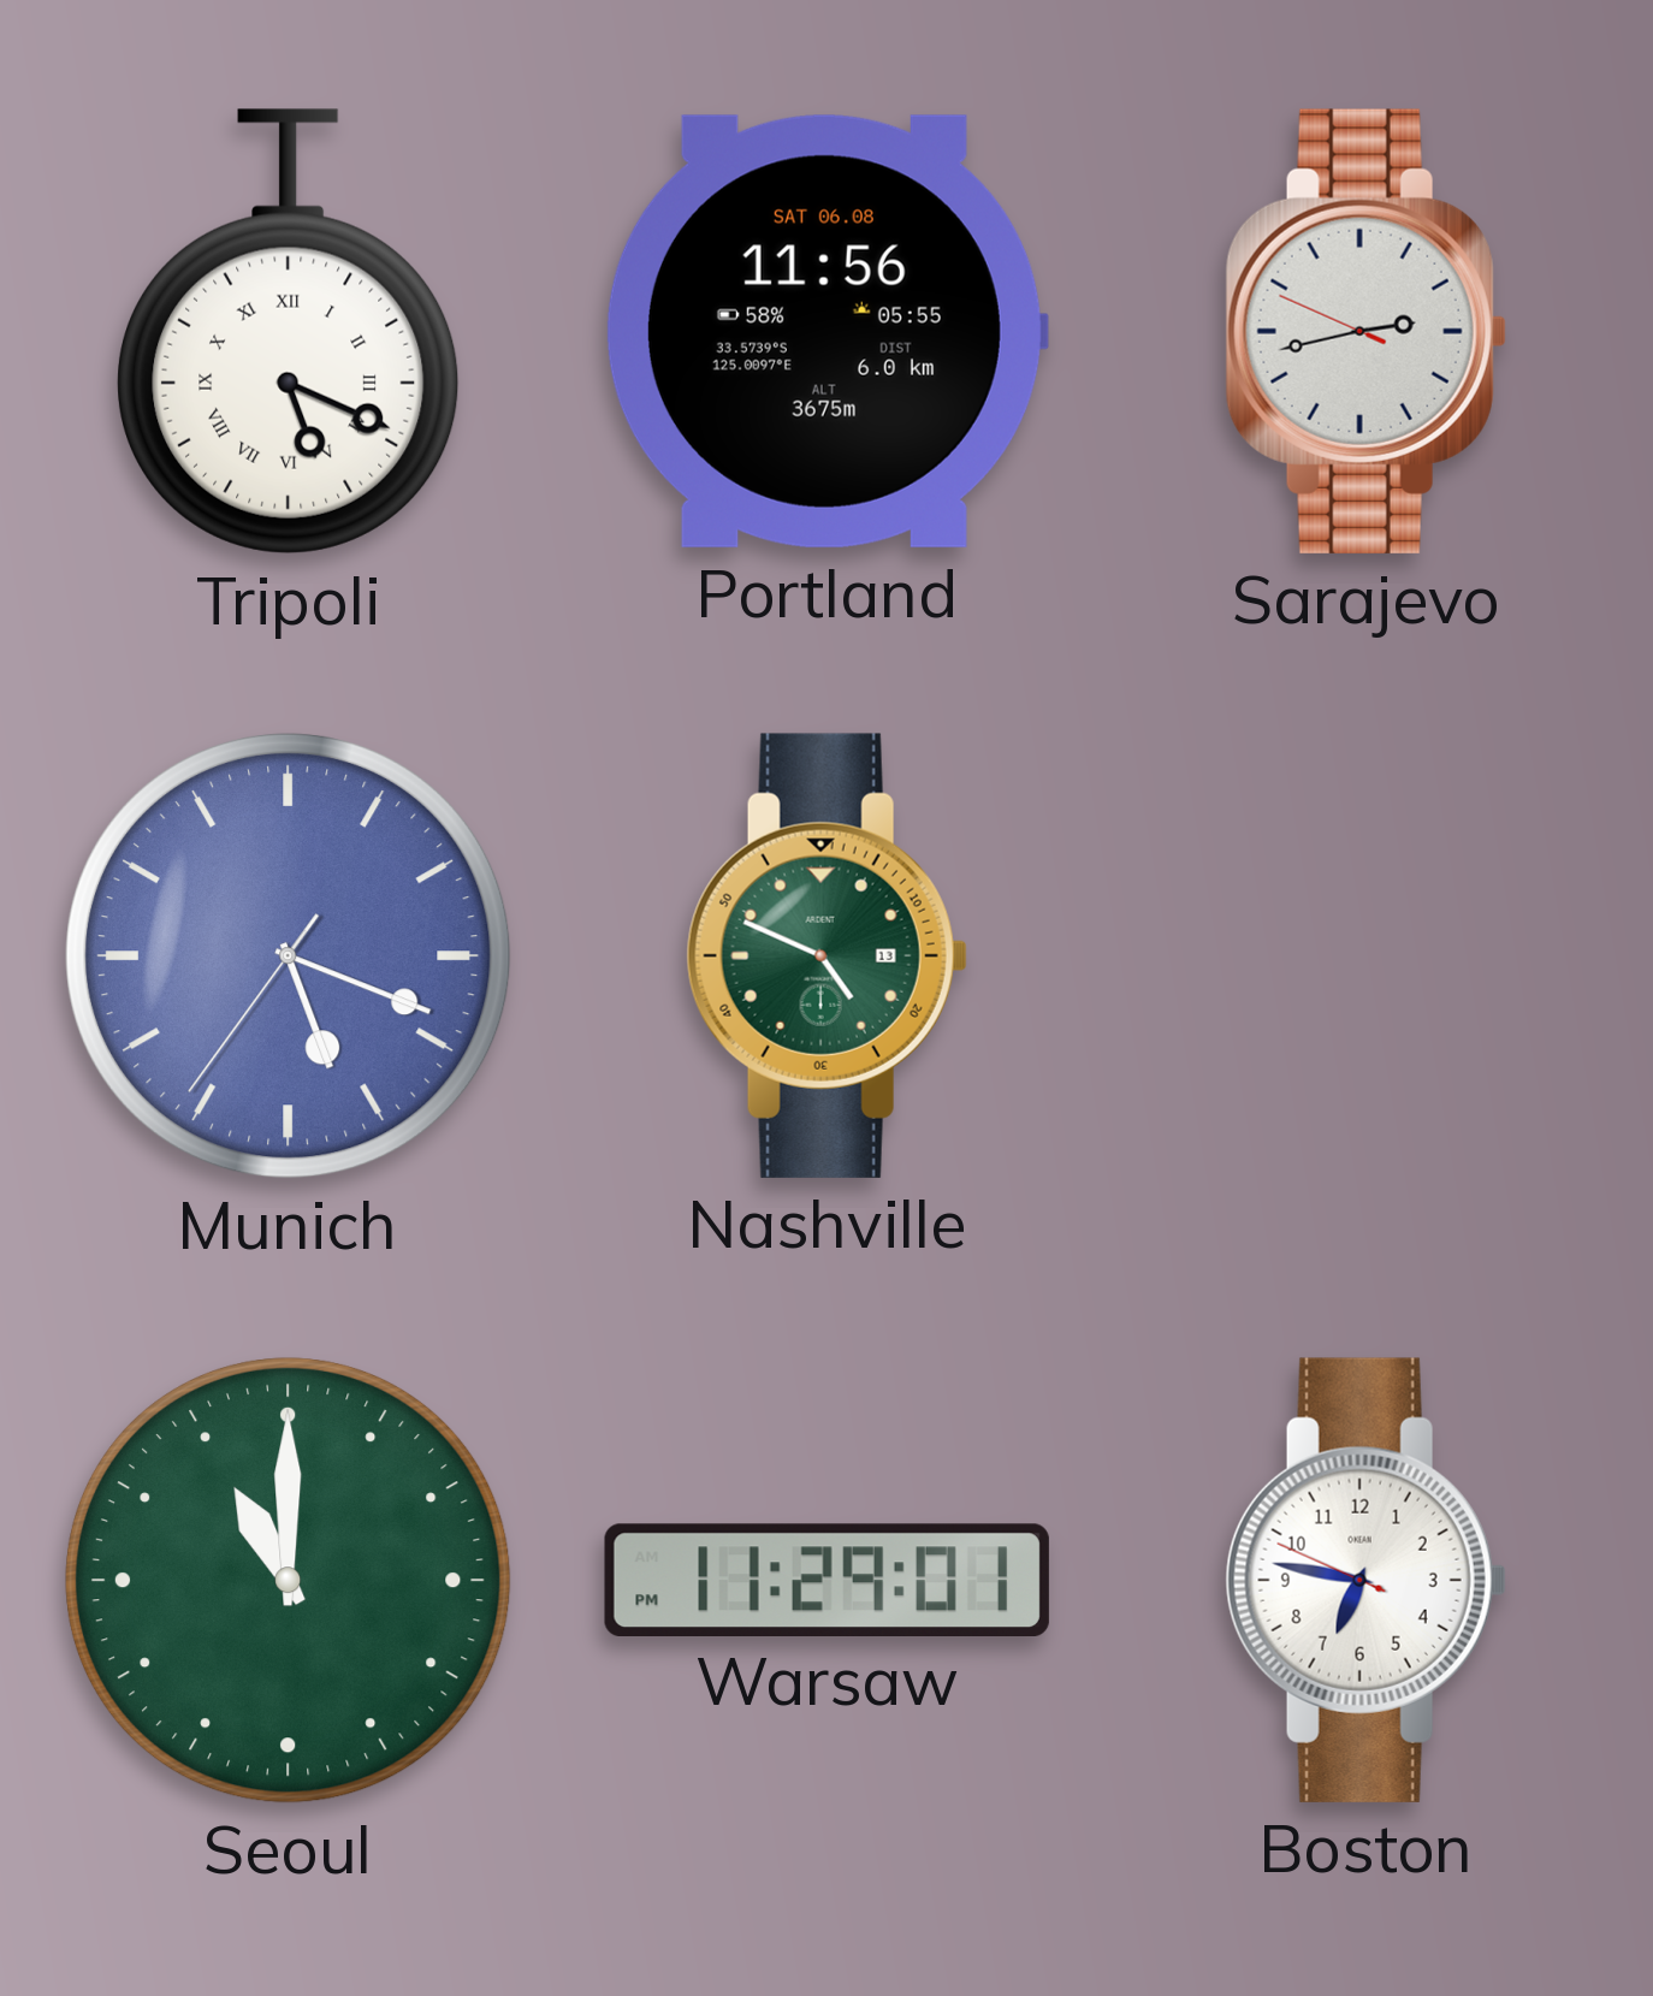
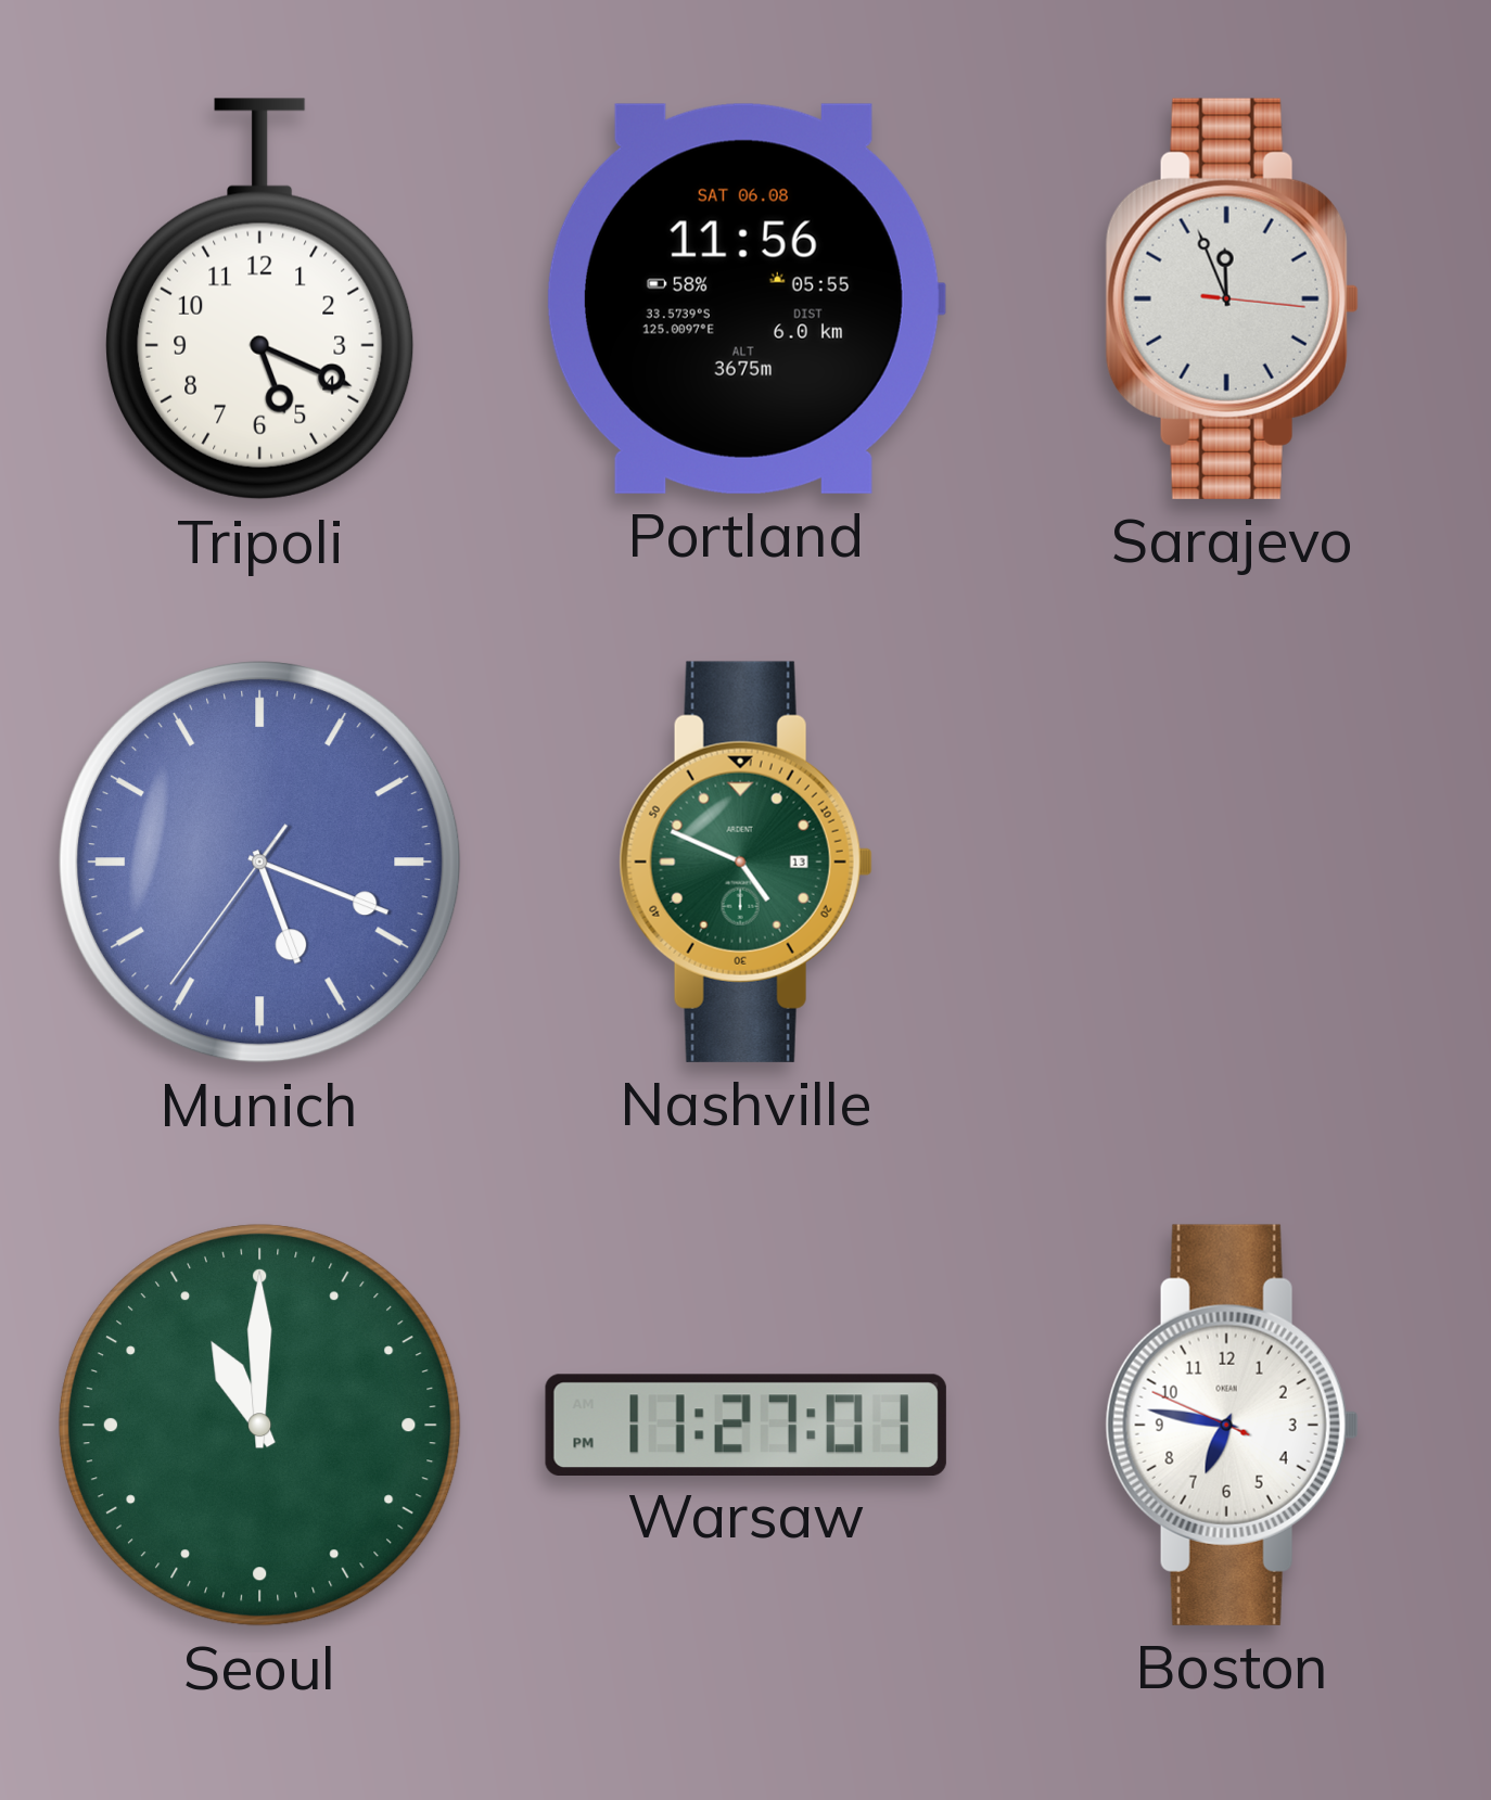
Tripoli numerals: Roman -> Arabic (260, 299)
Sarajevo: 2:42 -> 11:56 (1232, 298)
Warsaw: 11:29 -> 11:27 (745, 1425)
